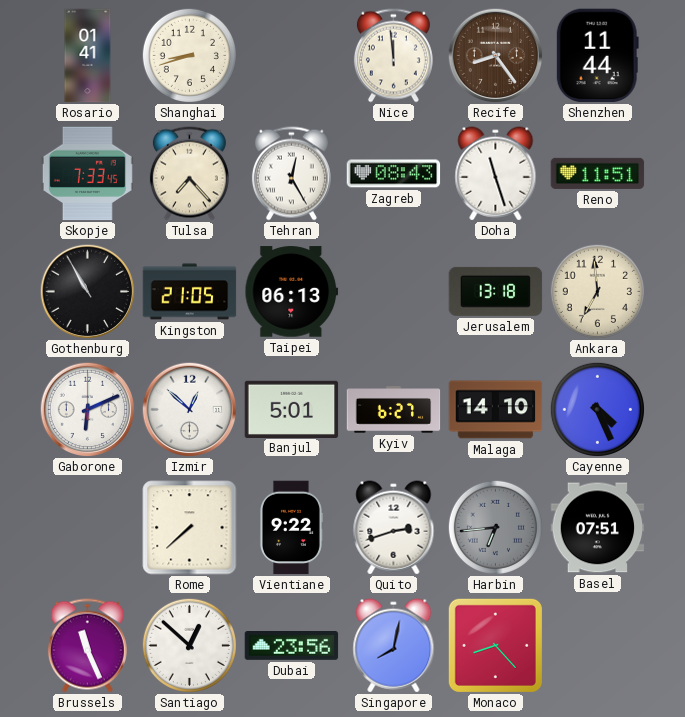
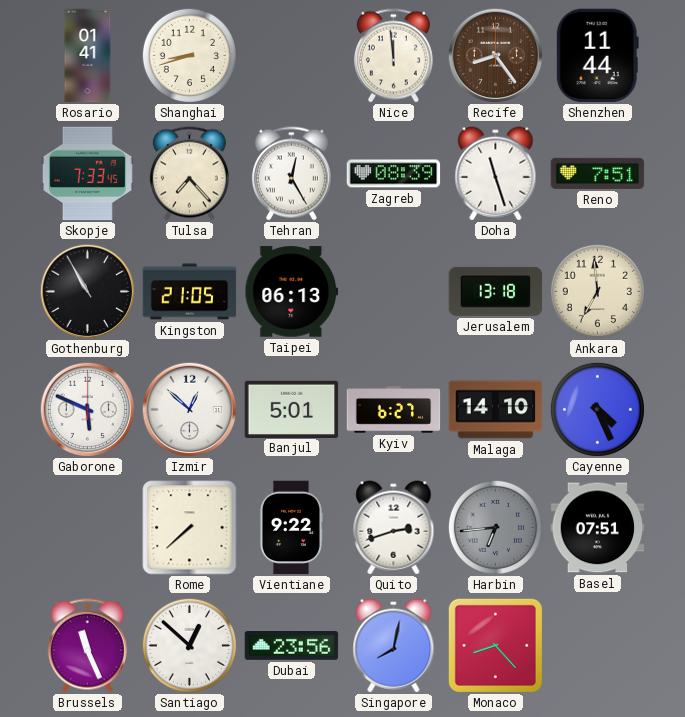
Zagreb: 08:43 -> 08:39 (394, 174)
Reno: 11:51 -> 7:51 (598, 173)
Gaborone: 6:11 -> 5:49 (87, 409)
